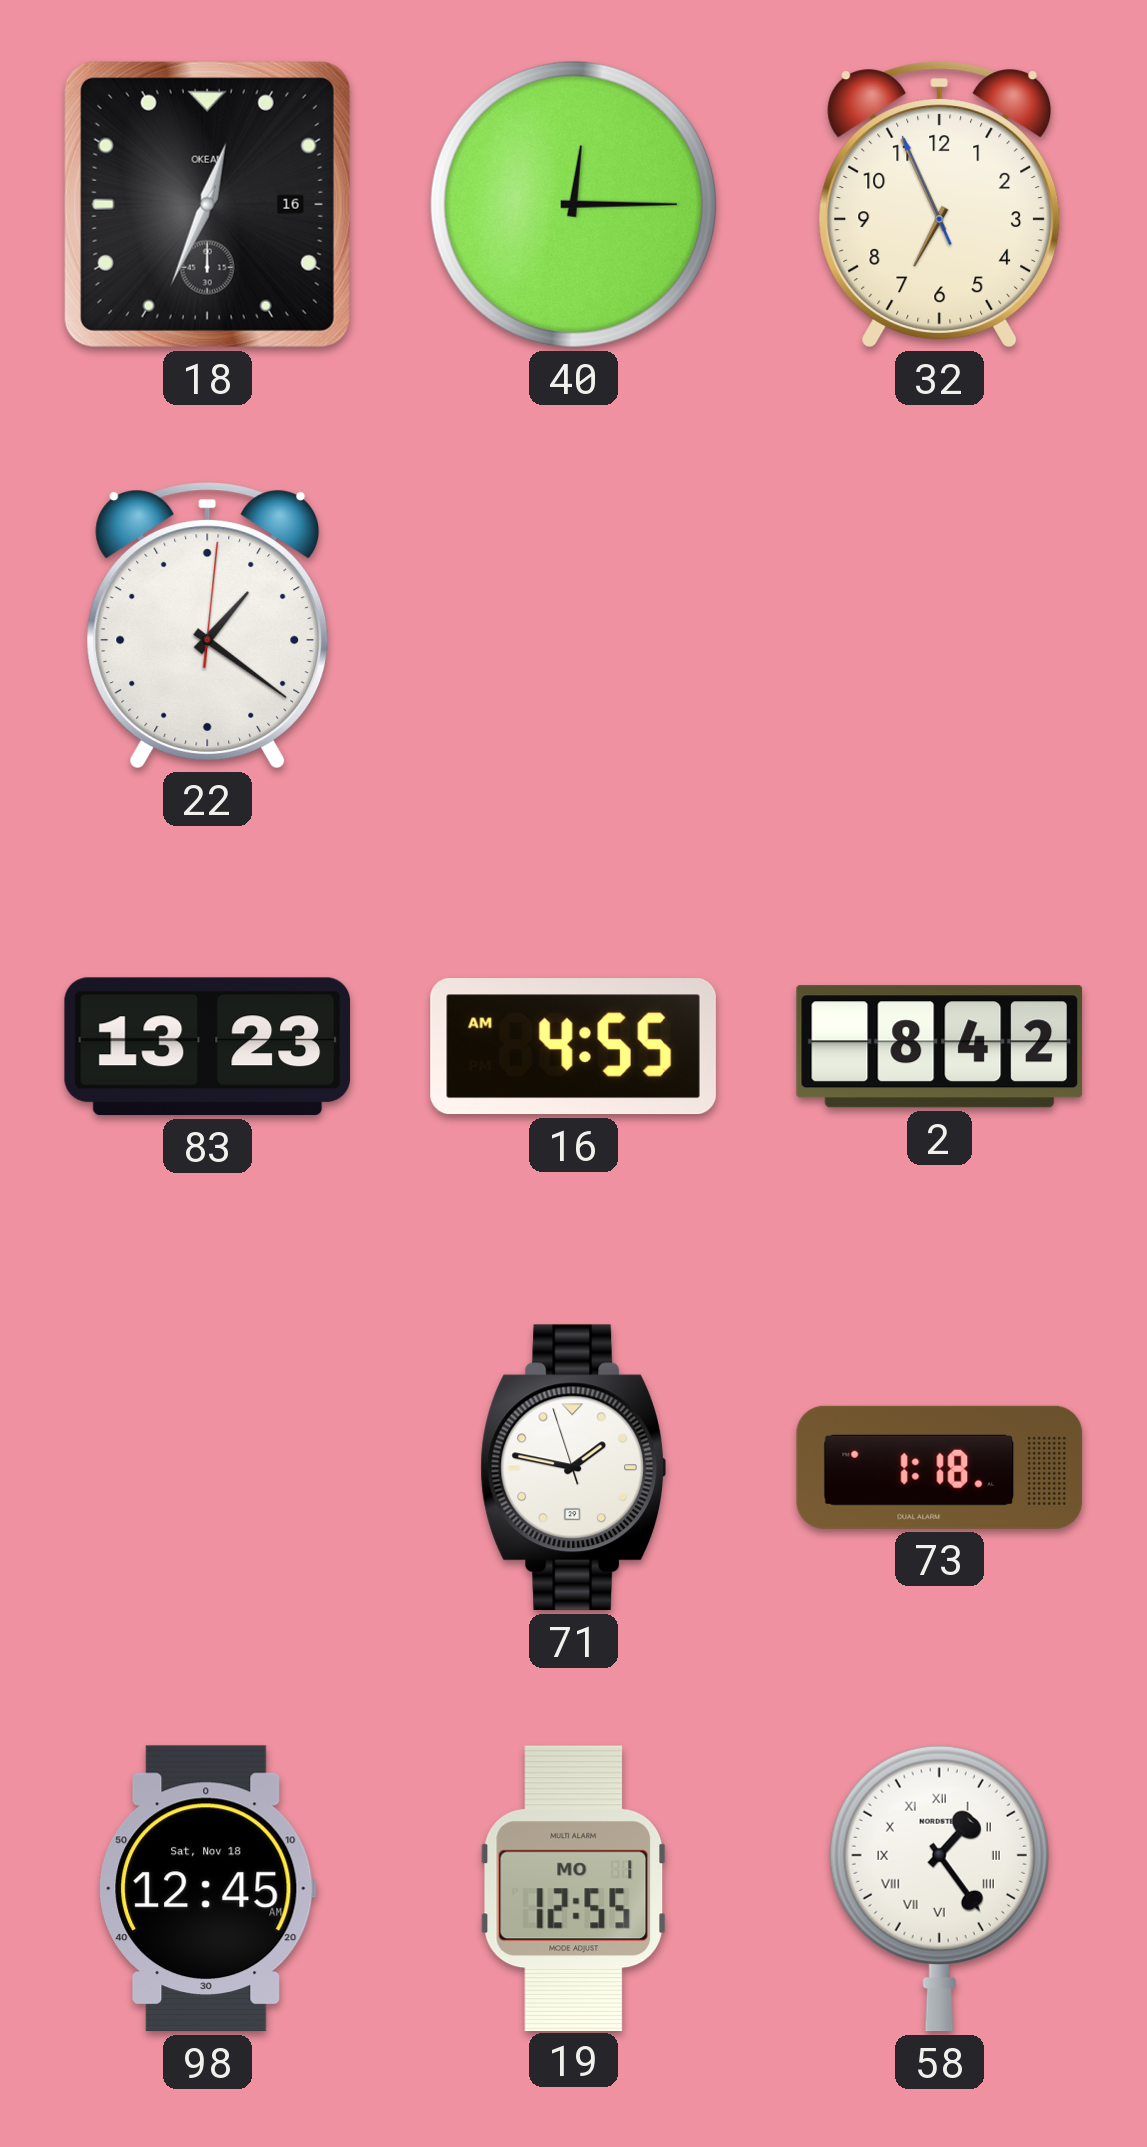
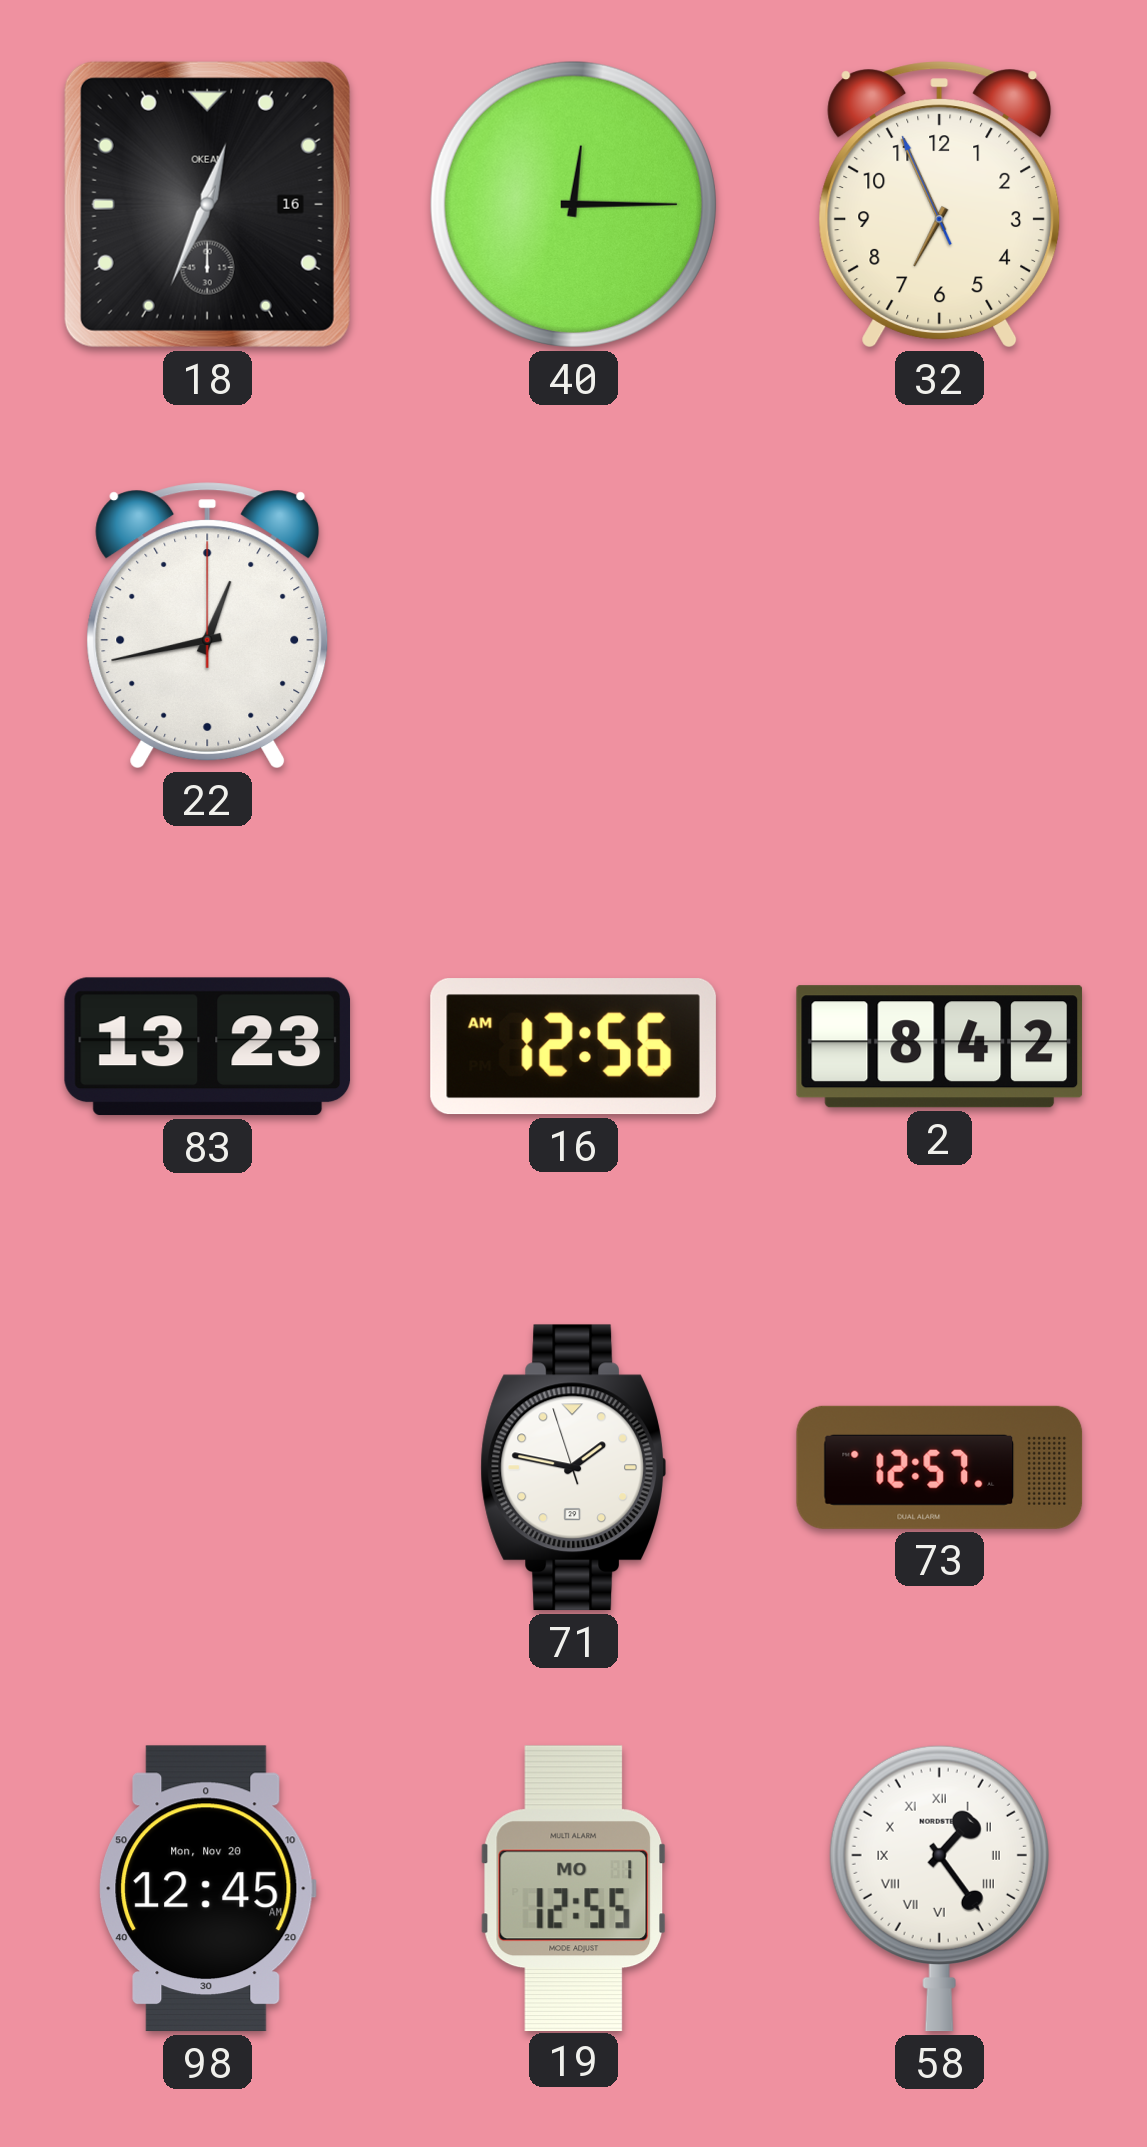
22: 1:21 -> 12:43 (208, 626)
16: 4:55 -> 12:56 (573, 1047)
73: 1:18 -> 12:57 (940, 1467)
98 date: Sat, Nov 18 -> Mon, Nov 20 (207, 1889)
